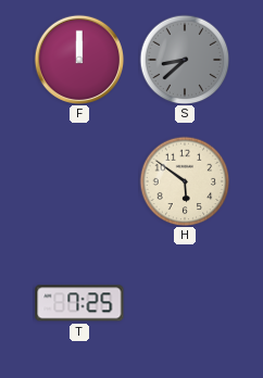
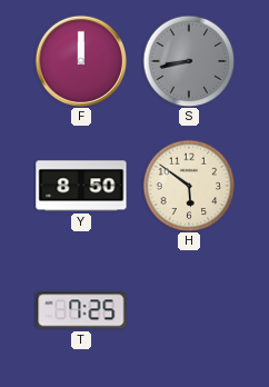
S: 8:38 -> 8:43 (189, 61)
Y: none -> 8:50 (81, 186)
